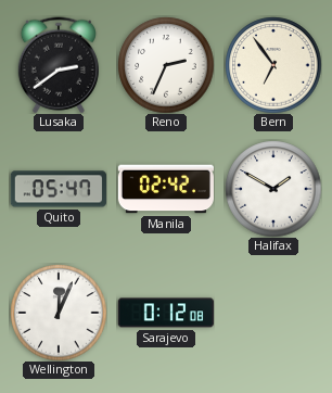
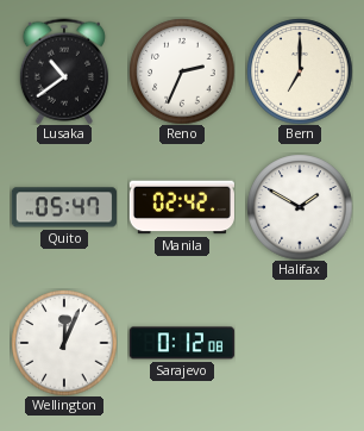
Lusaka: 2:39 -> 10:39 (64, 71)
Bern: 6:54 -> 7:00 (300, 71)
